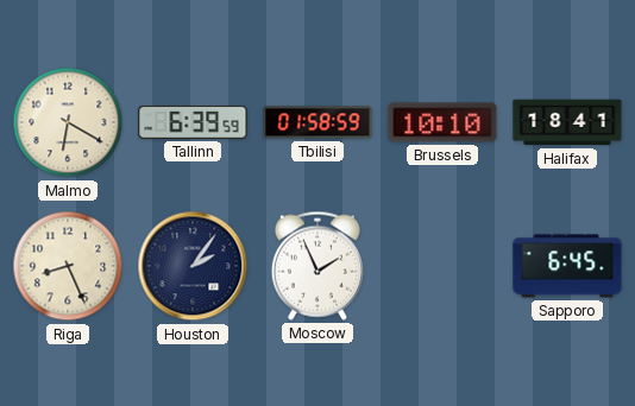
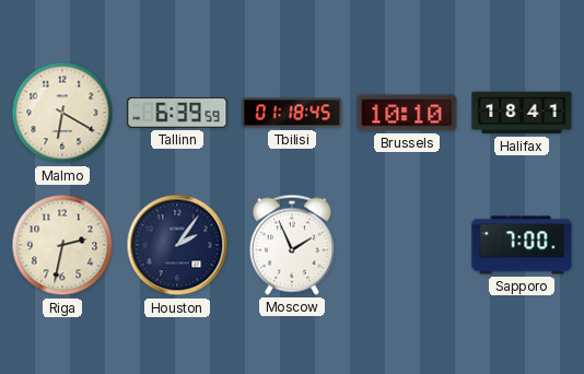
Tbilisi: 01:58 -> 01:18 (292, 113)
Riga: 8:26 -> 2:32 (62, 245)
Sapporo: 6:45 -> 7:00 (522, 245)
